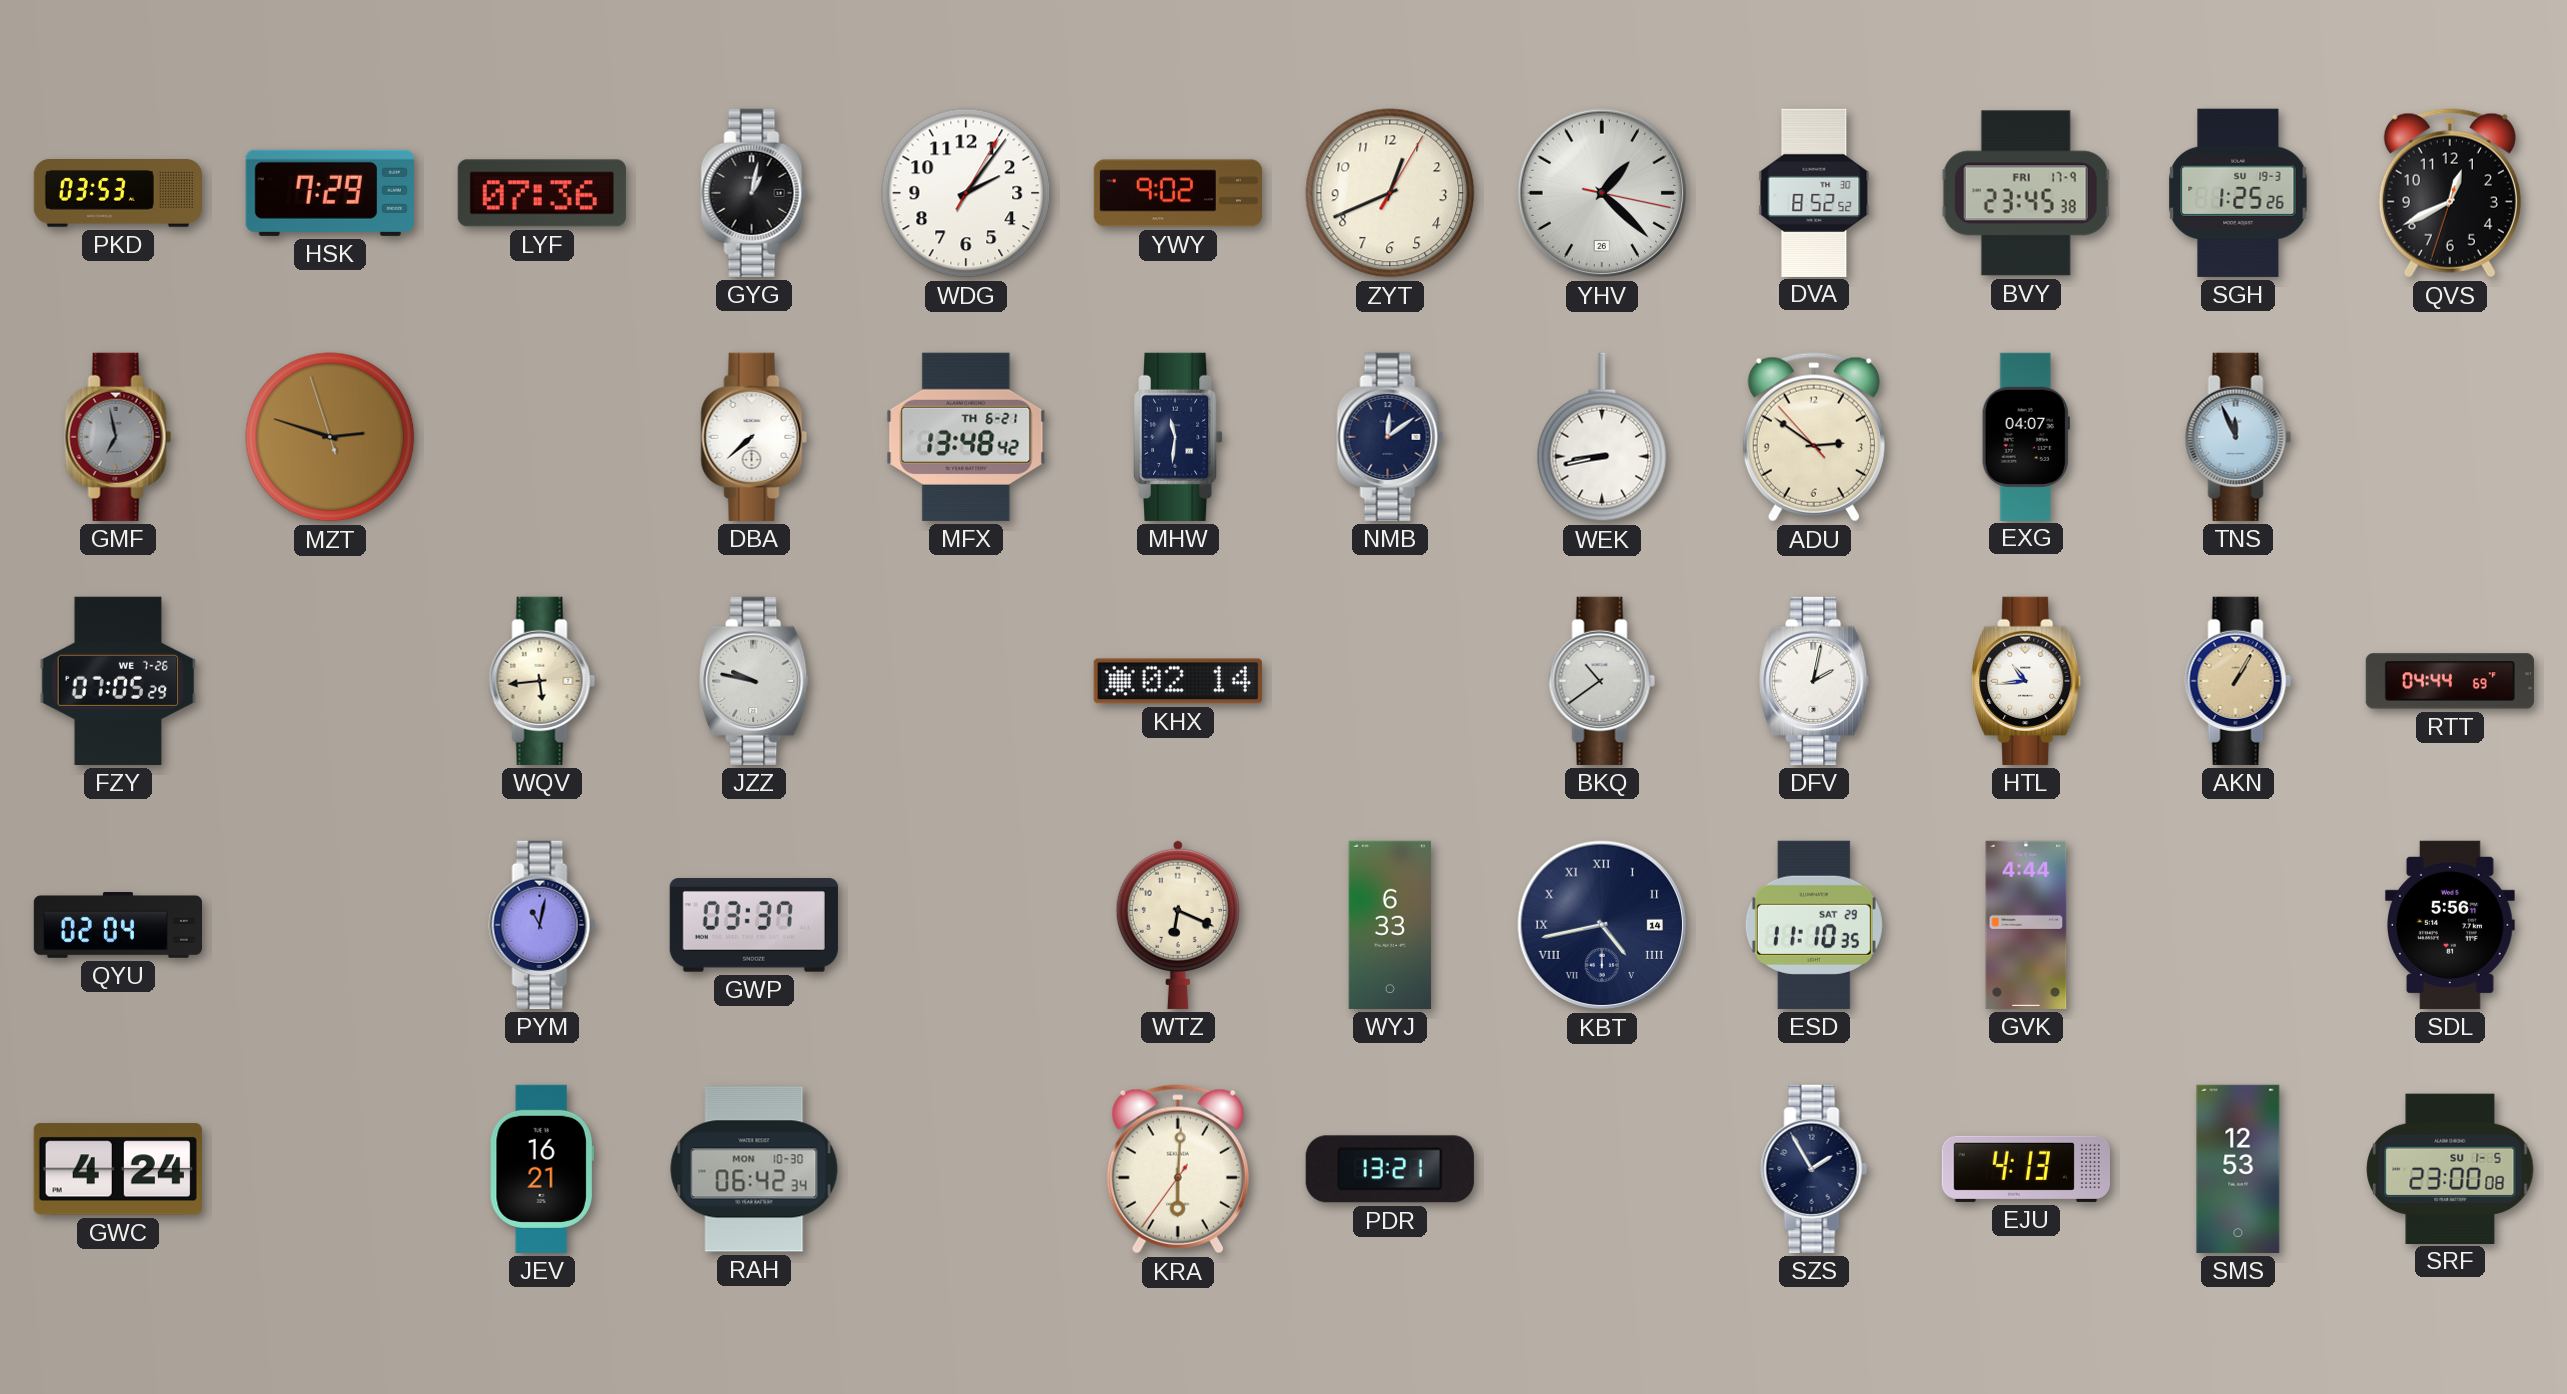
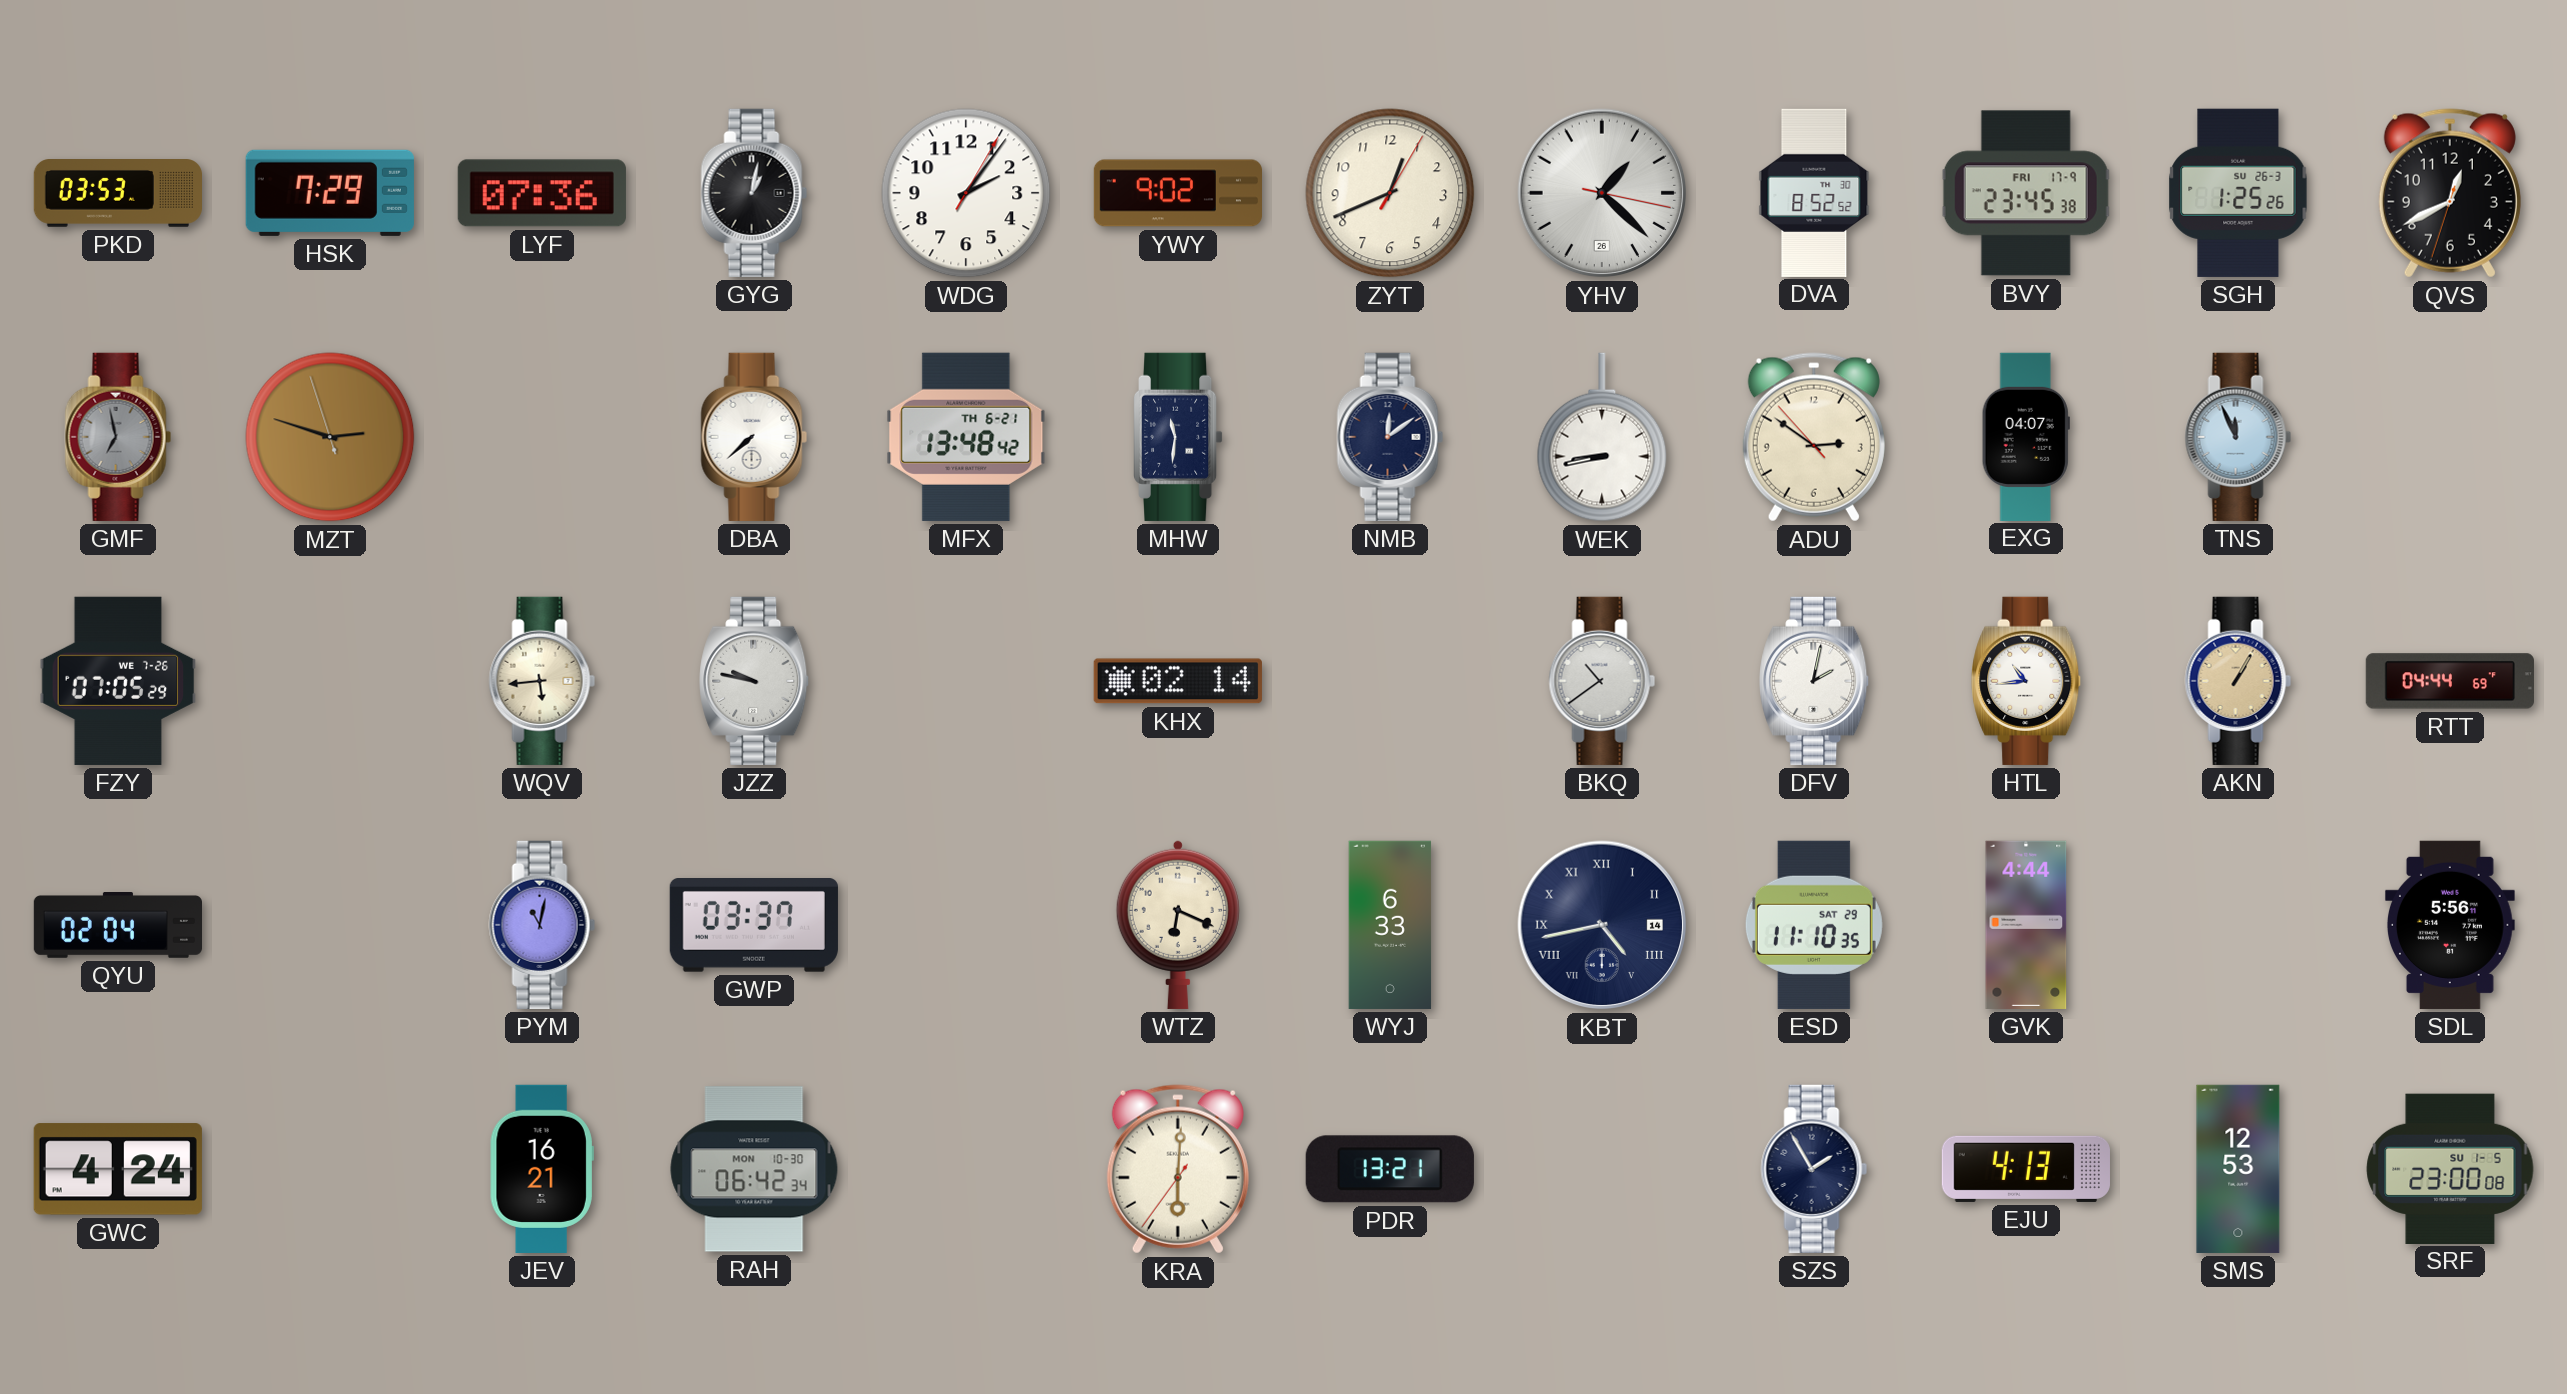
SGH date: SU 19-3 -> SU 26-3 (2238, 193)
